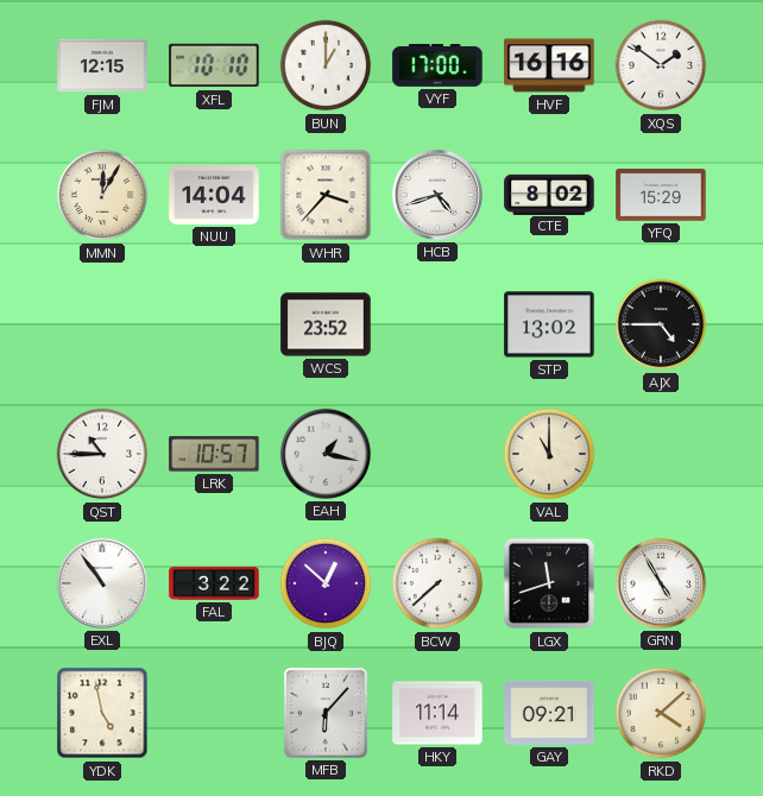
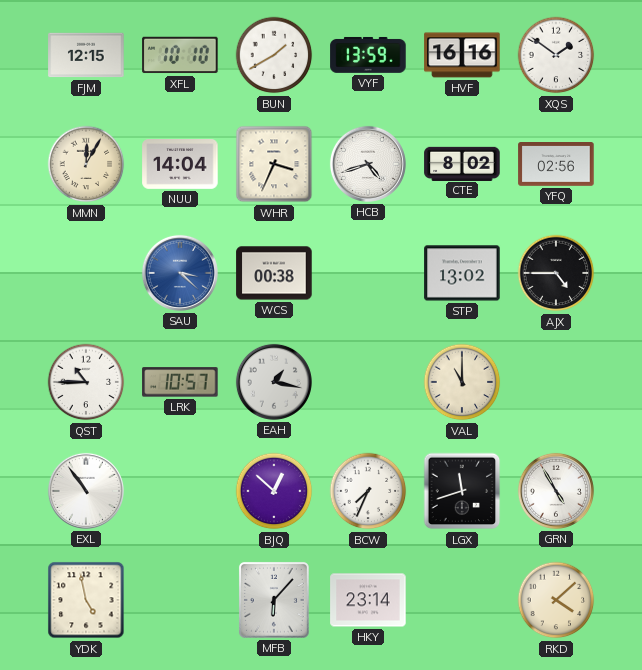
BUN: 1:00 -> 1:40 (274, 55)
VYF: 17:00 -> 13:59 (368, 55)
WHR: 3:37 -> 3:34 (274, 164)
YFQ: 15:29 -> 02:56 (556, 164)
SAU: none -> 3:22 (180, 273)
WCS: 23:52 -> 00:38 (274, 273)
FAL: 3:22 -> none (214, 583)
BCW: 7:38 -> 7:34 (368, 491)
HKY: 11:14 -> 23:14 (368, 600)
GAY: 09:21 -> none (549, 713)
